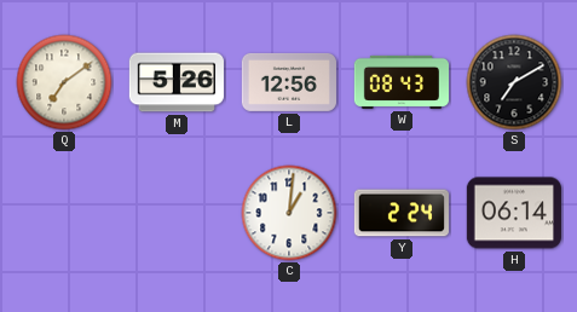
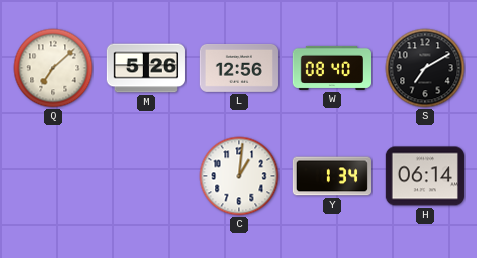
Q: 7:09 -> 7:08 (53, 68)
W: 08:43 -> 08:40 (331, 68)
Y: 2:24 -> 1:34 (331, 176)
